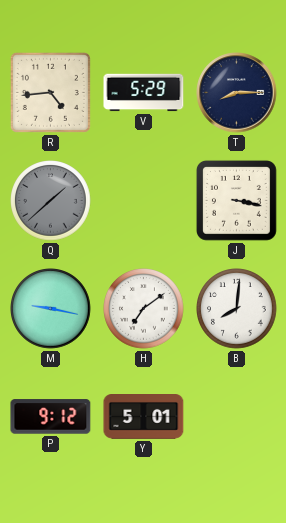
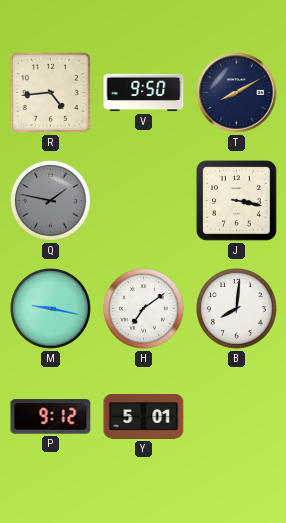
V: 5:29 -> 9:50 (144, 93)
T: 8:15 -> 8:10 (237, 93)
Q: 1:38 -> 1:47 (51, 201)
